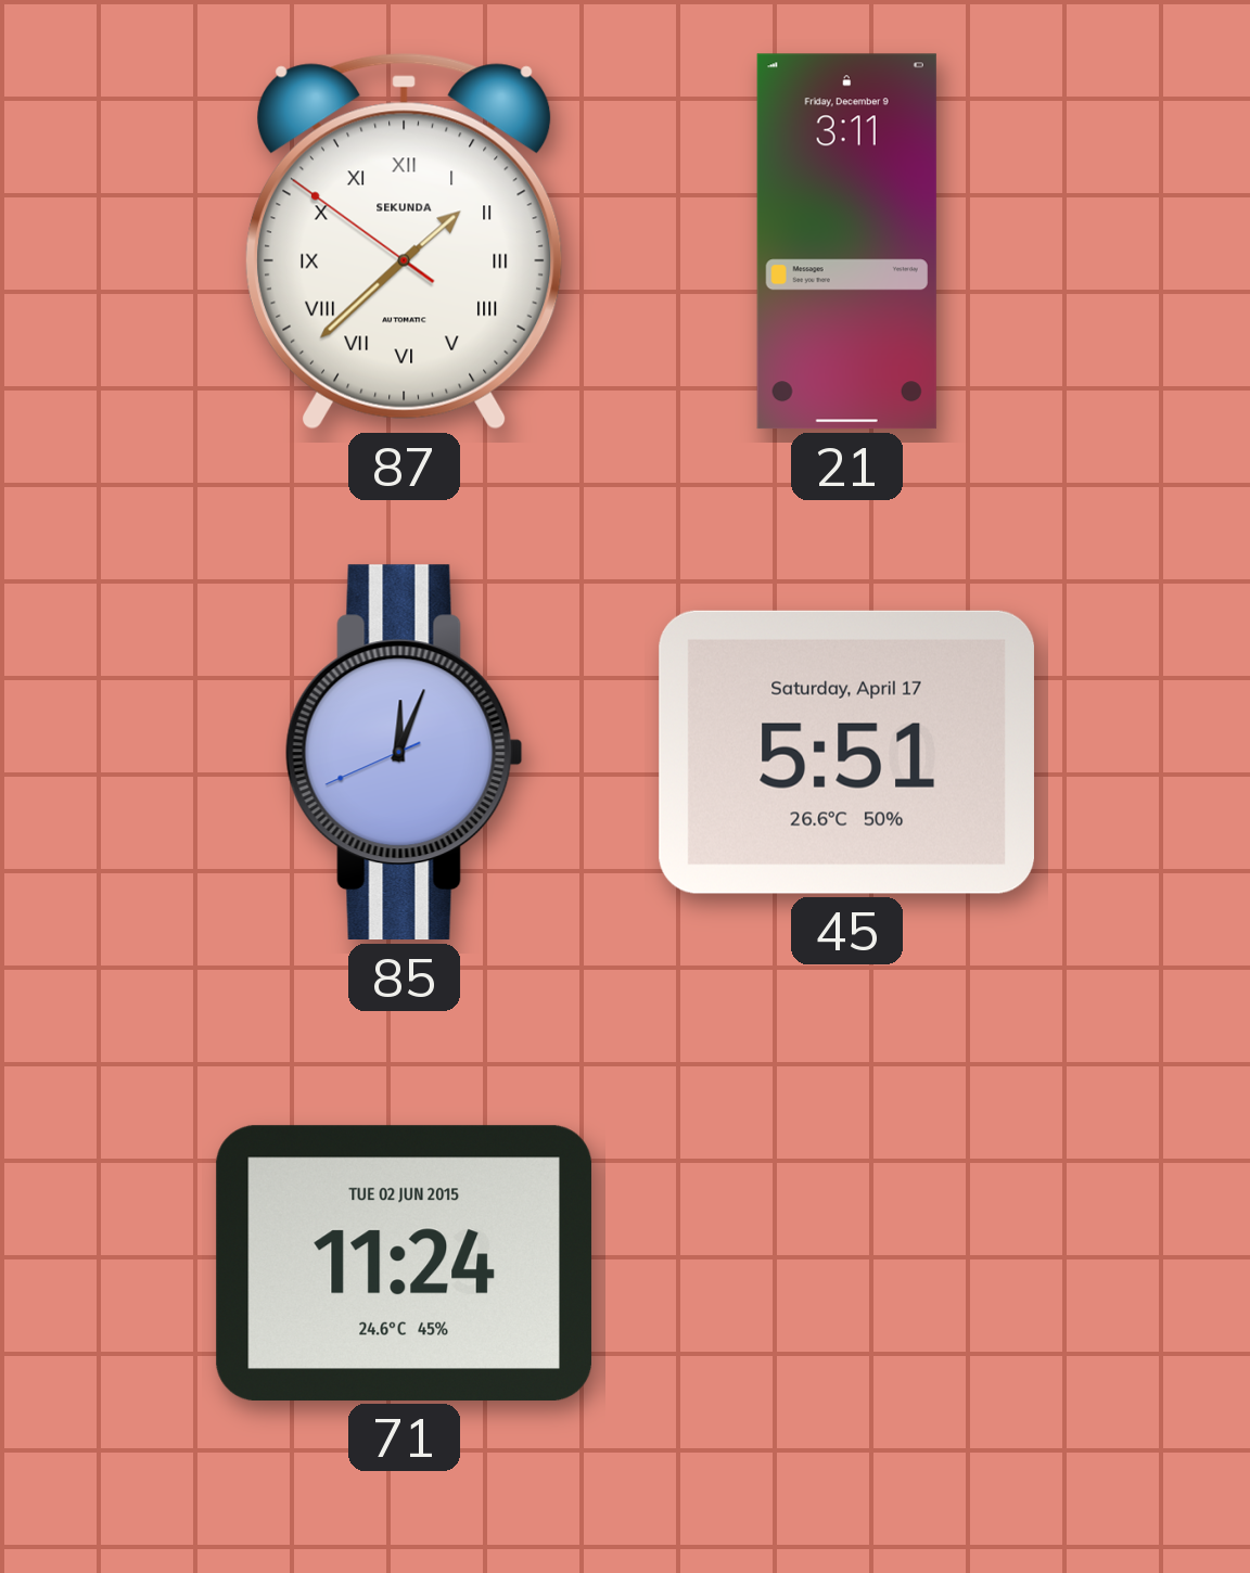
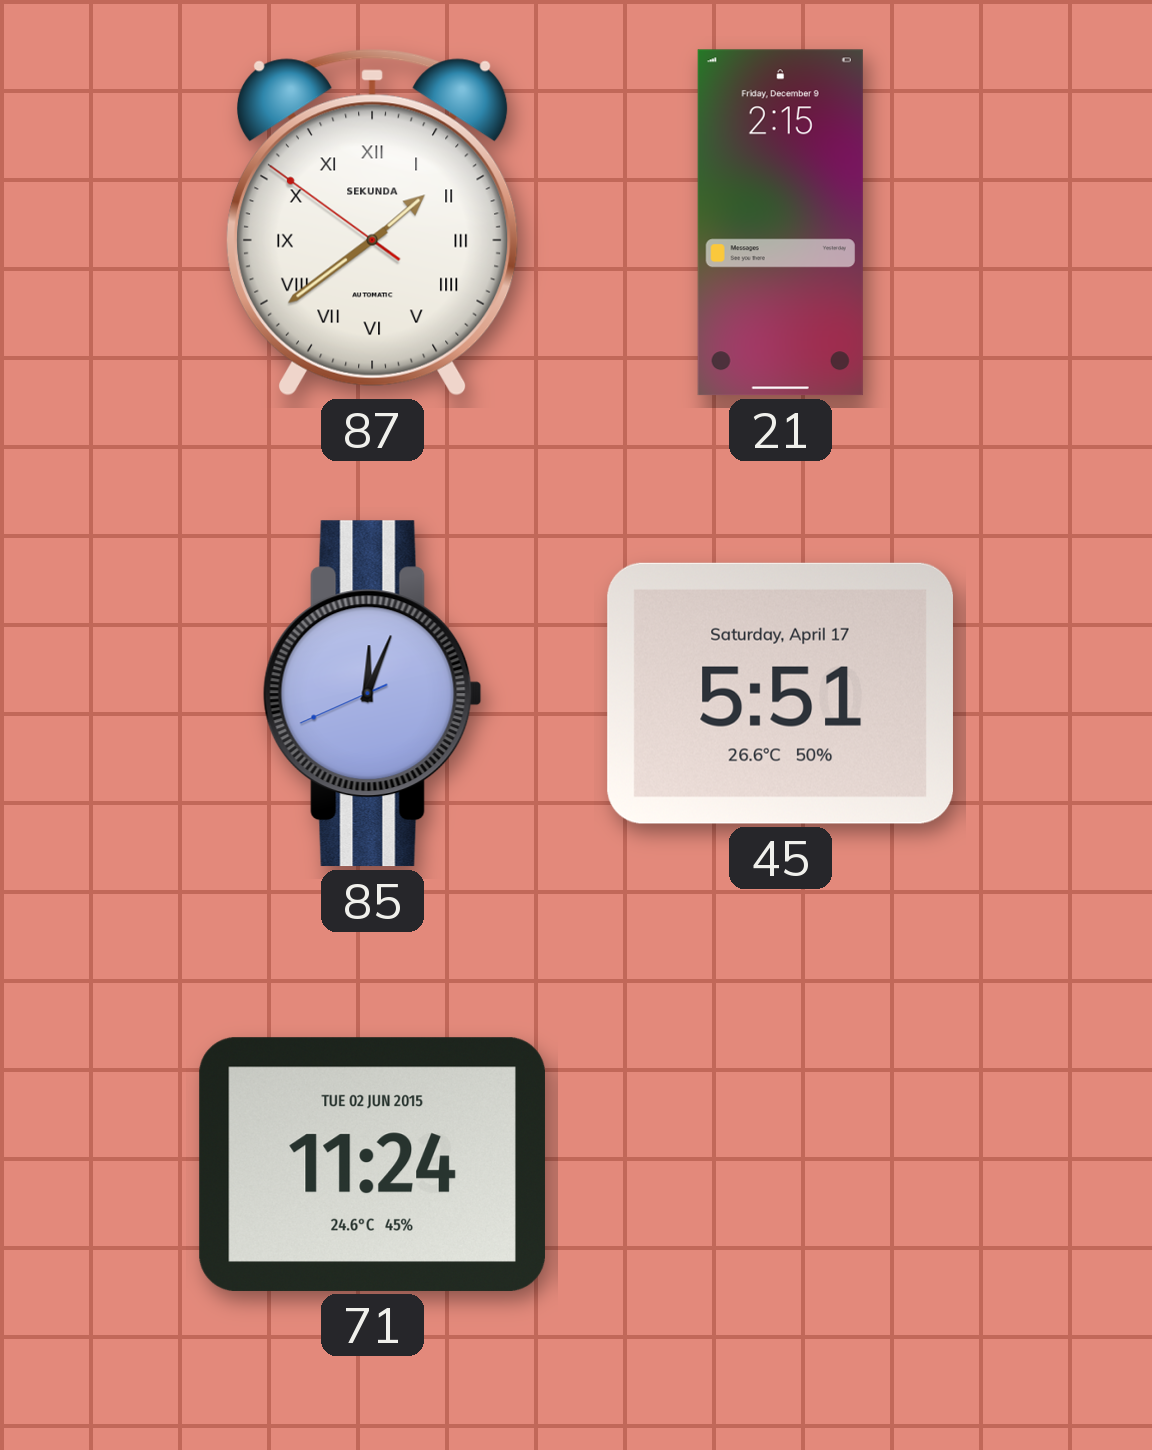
87: 1:37 -> 1:38 (372, 222)
21: 3:11 -> 2:15 (780, 223)
